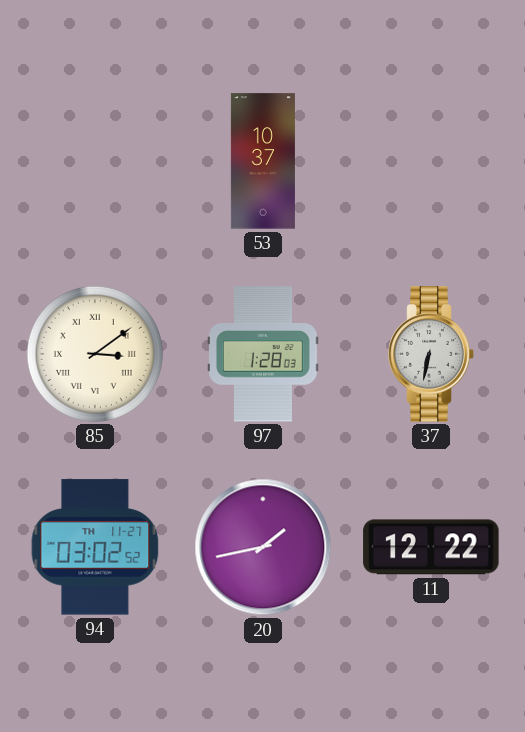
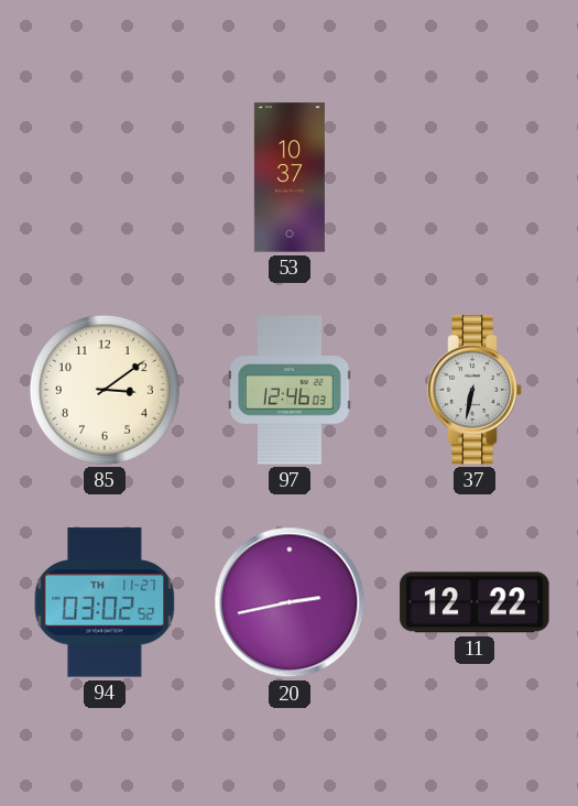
85 numerals: Roman -> Arabic (105, 390)
97: 1:28 -> 12:46 (290, 390)
20: 1:43 -> 2:43 (290, 602)
